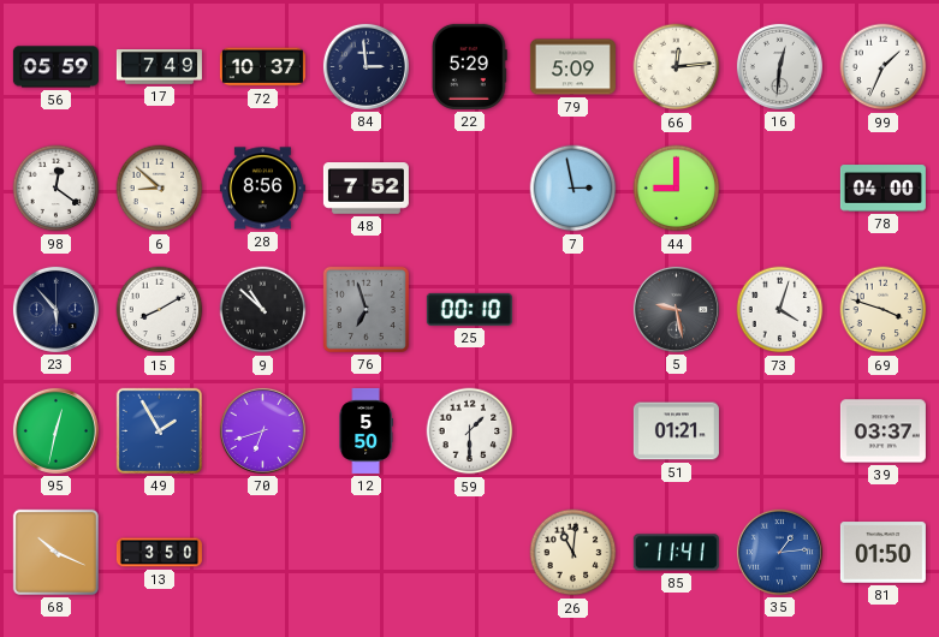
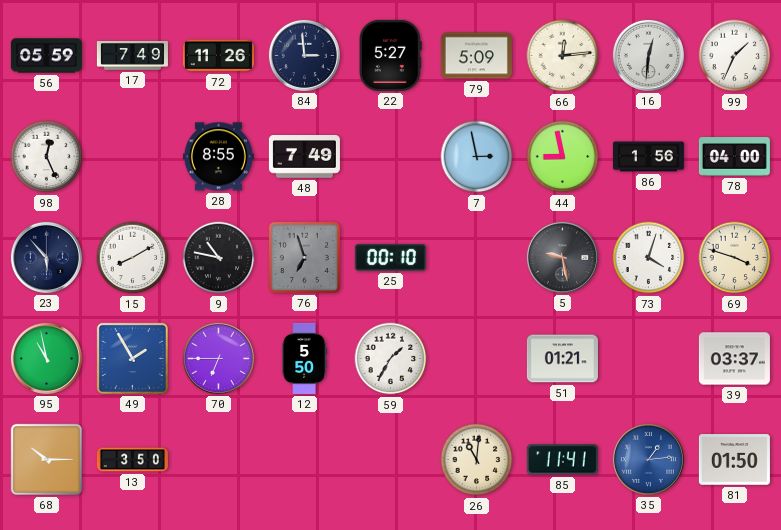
72: 10:37 -> 11:26 (218, 56)
22: 5:29 -> 5:27 (390, 55)
98: 12:21 -> 12:26 (47, 157)
6: 8:52 -> none (160, 189)
28: 8:56 -> 8:55 (218, 157)
48: 7:52 -> 7:49 (304, 157)
44: 9:00 -> 8:58 (563, 157)
86: none -> 1:56 (648, 157)
9: 10:52 -> 10:47 (219, 258)
95: 12:32 -> 10:58 (46, 358)
70: 6:42 -> 6:45 (218, 358)
59: 1:30 -> 1:35 (391, 359)
68: 10:19 -> 10:15 (46, 459)
